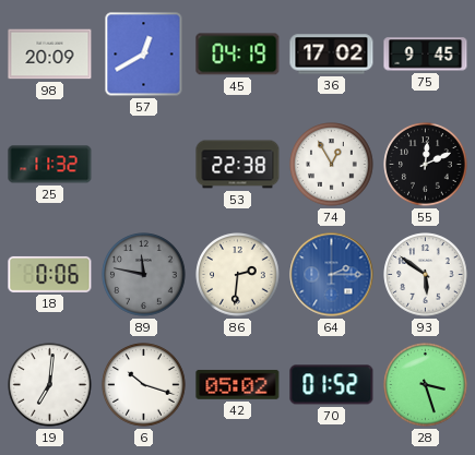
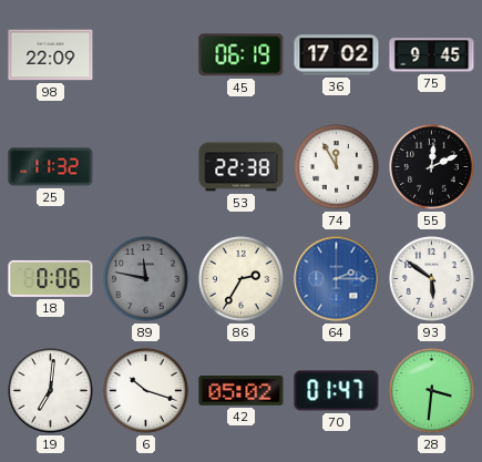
98: 20:09 -> 22:09 (51, 55)
57: 12:40 -> none (144, 55)
45: 04:19 -> 06:19 (242, 55)
74: 12:55 -> 11:55 (337, 167)
86: 2:31 -> 2:35 (242, 279)
70: 01:52 -> 01:47 (337, 391)
28: 3:27 -> 3:31 (432, 391)
